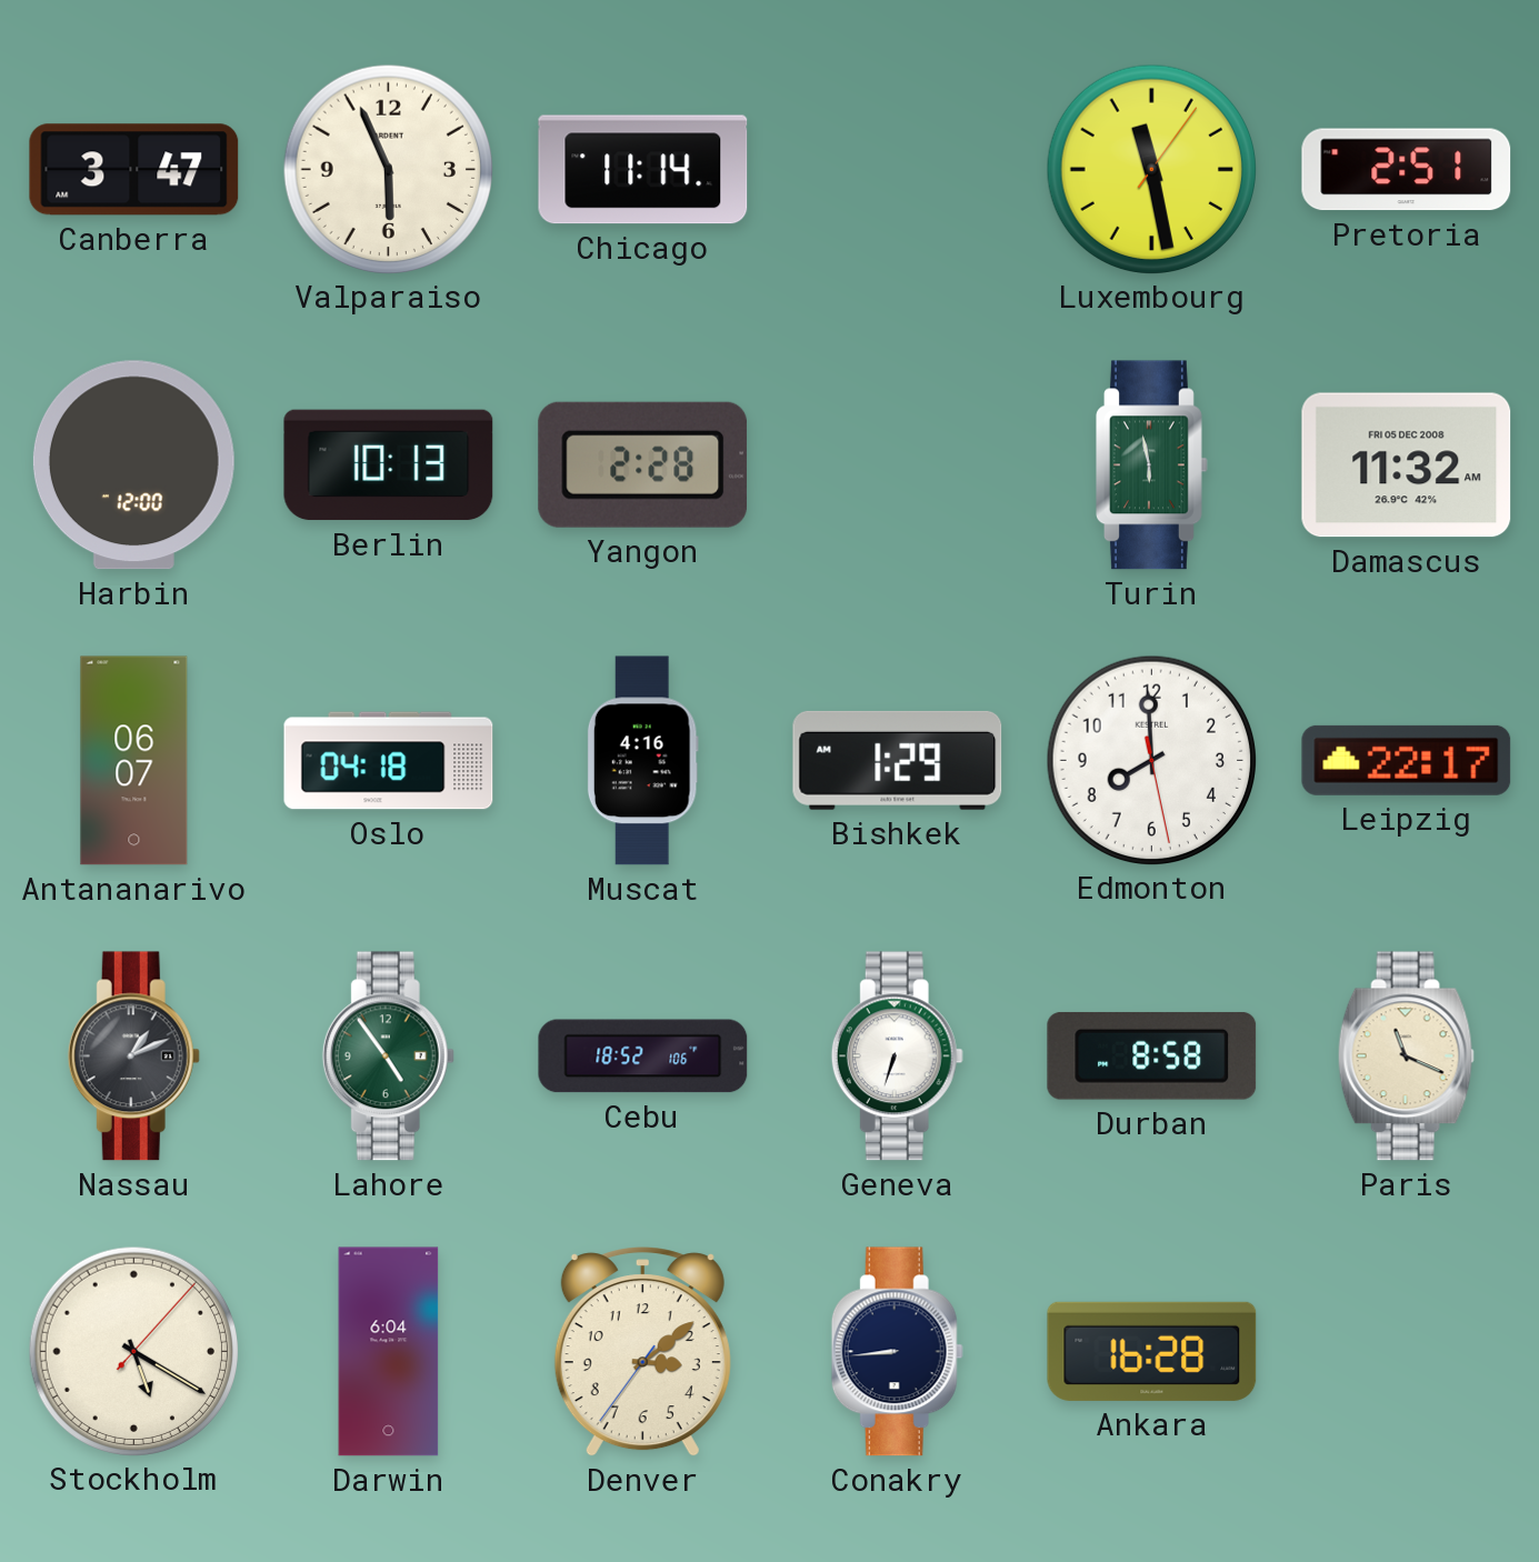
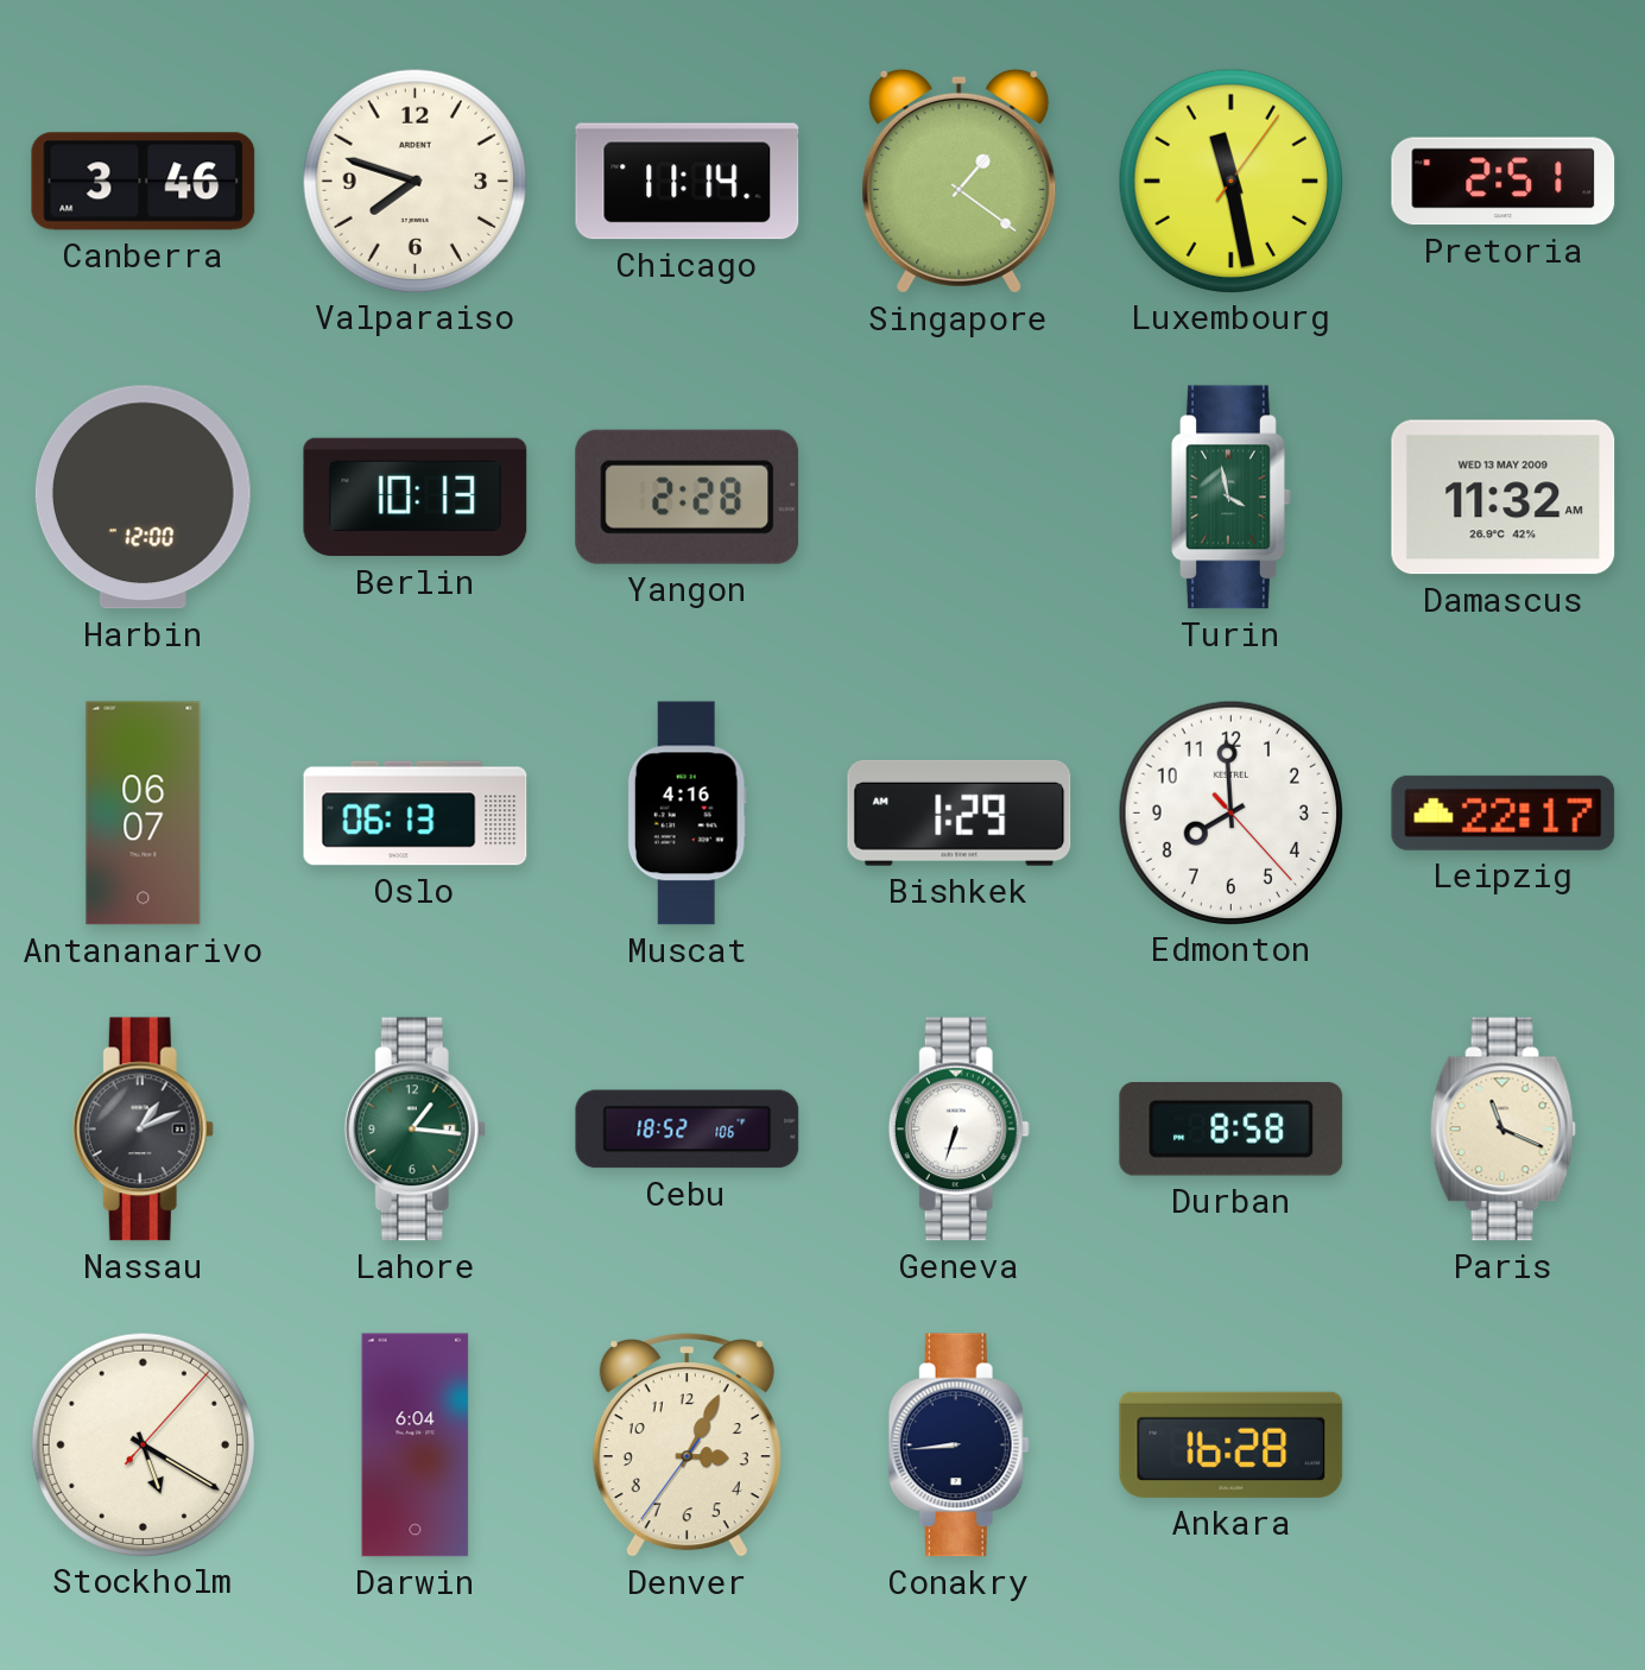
Canberra: 3:47 -> 3:46 (144, 182)
Valparaiso: 5:56 -> 7:48 (415, 181)
Singapore: none -> 1:21 (960, 181)
Turin: 5:58 -> 3:58 (1232, 498)
Damascus date: FRI 05 DEC 2008 -> WED 13 MAY 2009 (1504, 498)
Oslo: 04:18 -> 06:13 (416, 814)
Edmonton: 7:59:28 -> 7:59:23 (1230, 812)
Lahore: 4:54 -> 1:16 (415, 1130)
Denver: 3:08 -> 3:04 (687, 1446)
